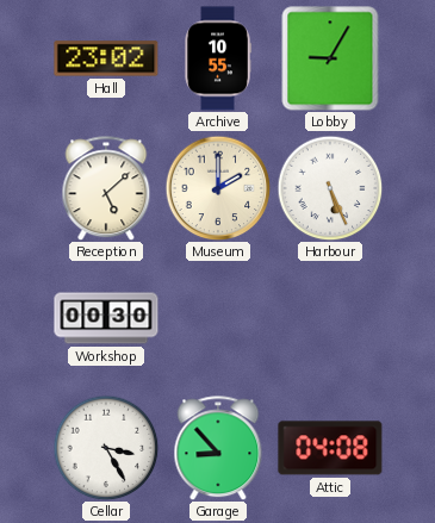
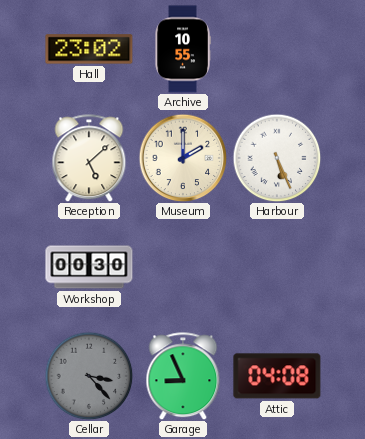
Lobby: 9:05 -> none (330, 58)
Cellar: 3:25 -> 3:23 (89, 376)
Cellar dial: white -> grey (89, 376)
Garage: 8:53 -> 8:56 (183, 376)
